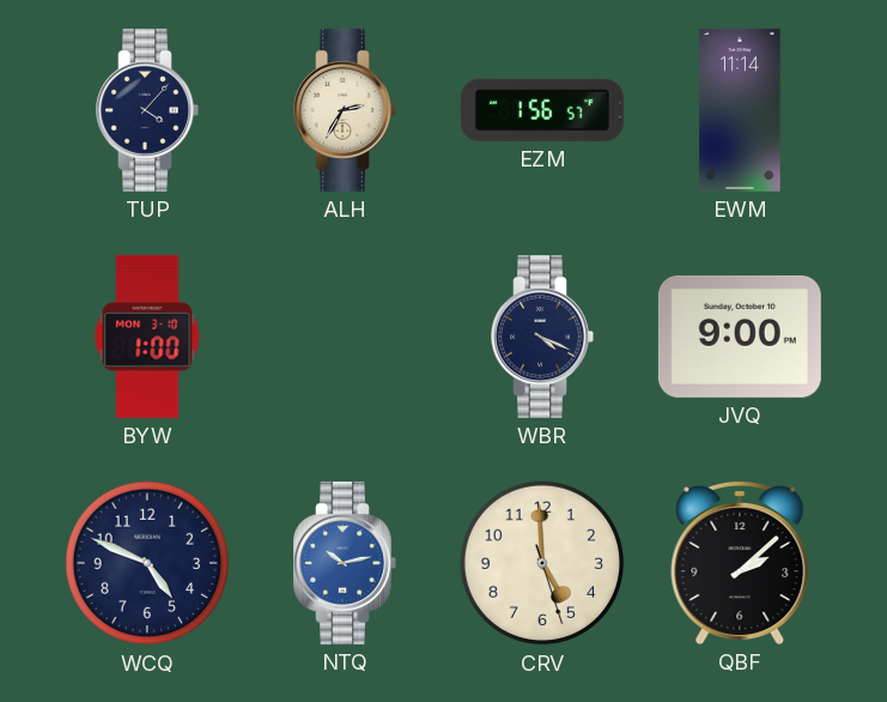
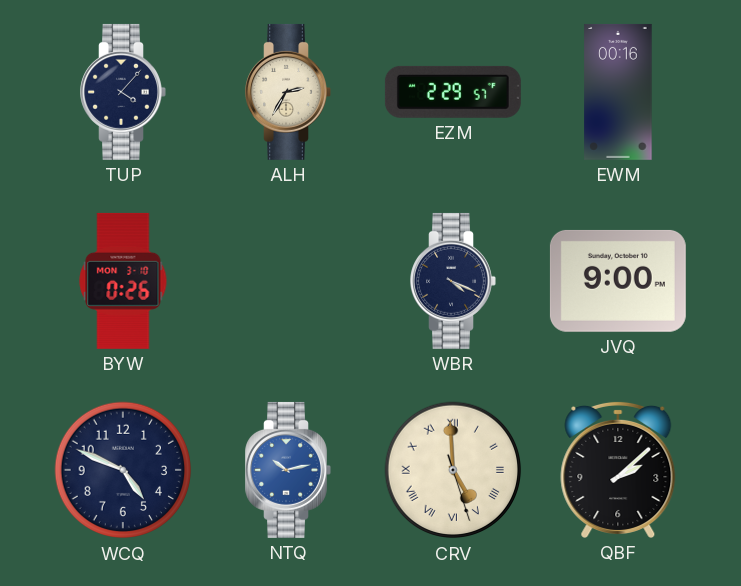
EZM: 1:56 -> 2:29 (453, 92)
EWM: 11:14 -> 00:16 (618, 92)
BYW: 1:00 -> 0:26 (123, 281)
CRV numerals: Arabic -> Roman (453, 470)
